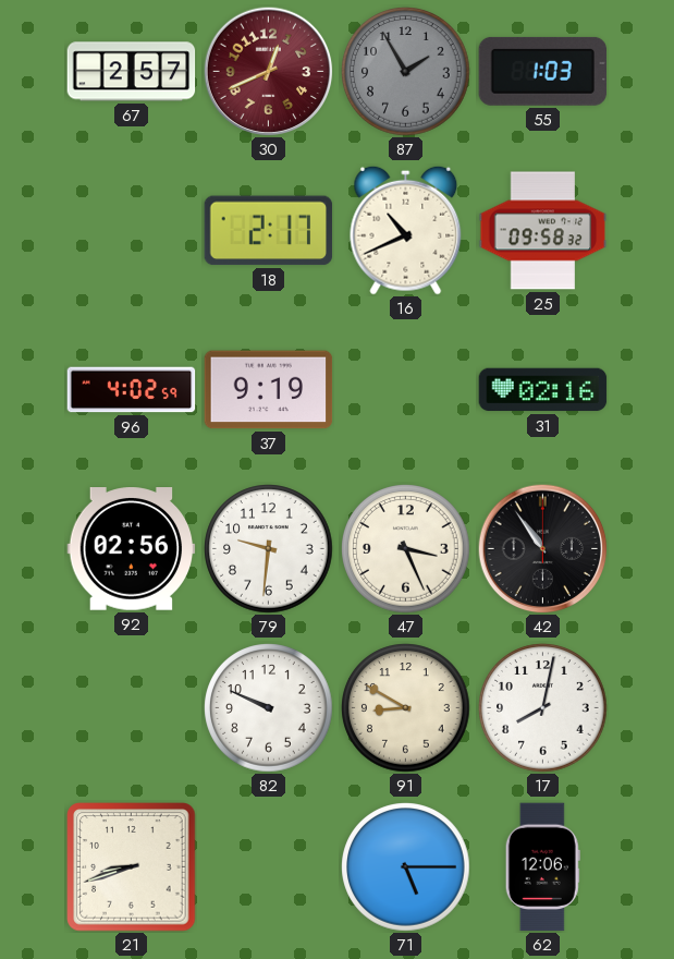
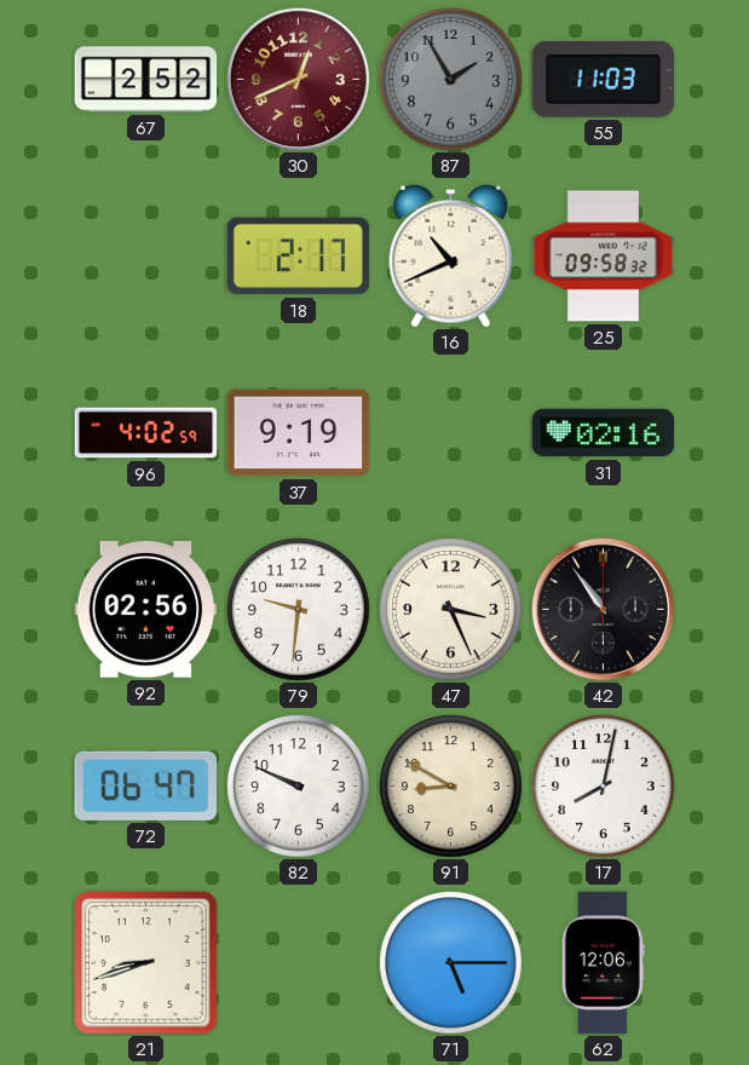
67: 2:57 -> 2:52 (146, 80)
55: 1:03 -> 11:03 (604, 79)
72: none -> 06:47 (145, 785)
